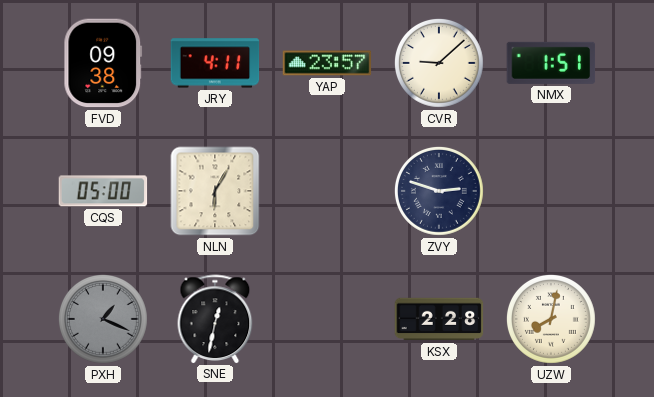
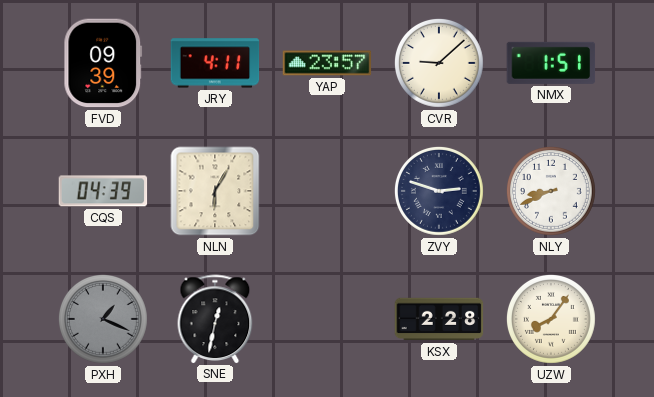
FVD: 09:38 -> 09:39 (103, 63)
CQS: 05:00 -> 04:39 (103, 191)
NLY: none -> 8:41 (551, 191)
UZW: 8:02 -> 8:06 (551, 319)
